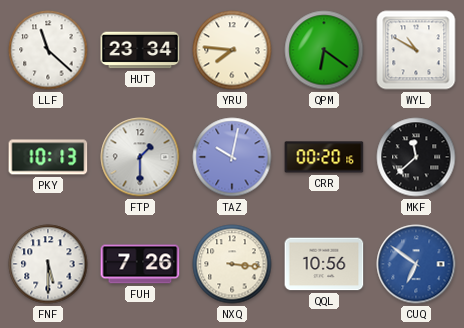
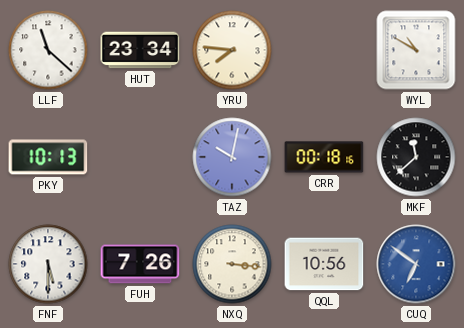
QPM: 6:21 -> none (324, 50)
FTP: 1:30 -> none (140, 157)
CRR: 00:20 -> 00:18 (324, 157)
